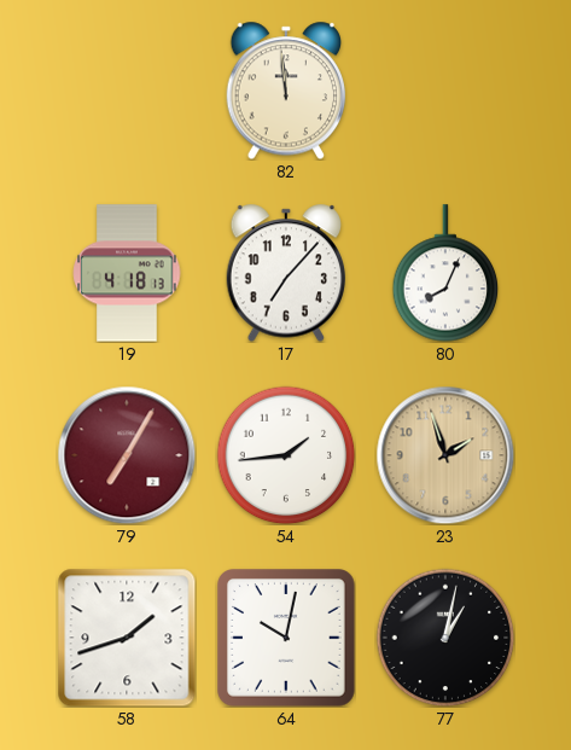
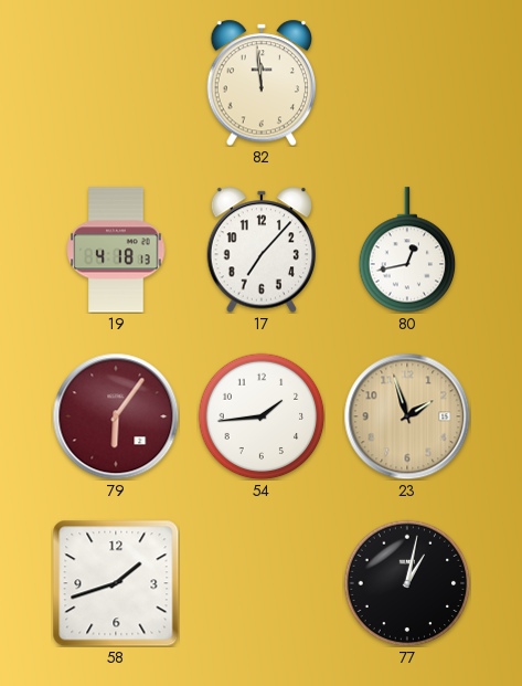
80: 8:04 -> 12:43 (407, 250)
79: 7:05 -> 6:06 (116, 416)
64: 10:02 -> none (287, 639)
